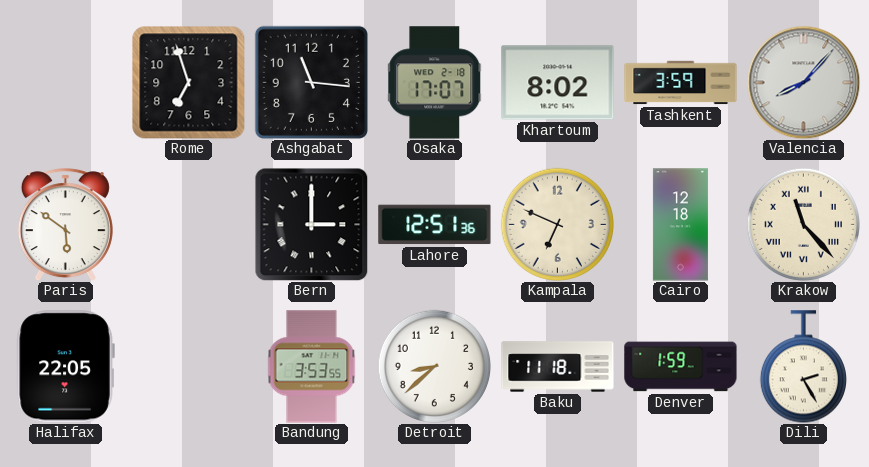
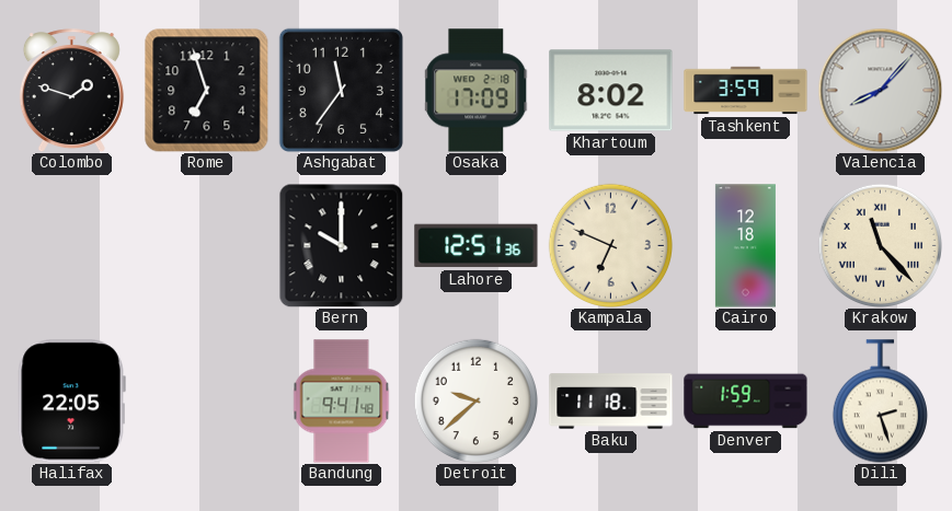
Colombo: none -> 1:48 (71, 91)
Ashgabat: 11:16 -> 11:36 (341, 90)
Osaka: 17:07 -> 17:09 (477, 91)
Paris: 5:51 -> none (65, 225)
Bern: 3:00 -> 10:00 (341, 245)
Bandung: 3:53 -> 9:41 (342, 402)
Detroit: 8:38 -> 9:38 (475, 400)
Dili: 2:25 -> 2:27 (880, 402)
